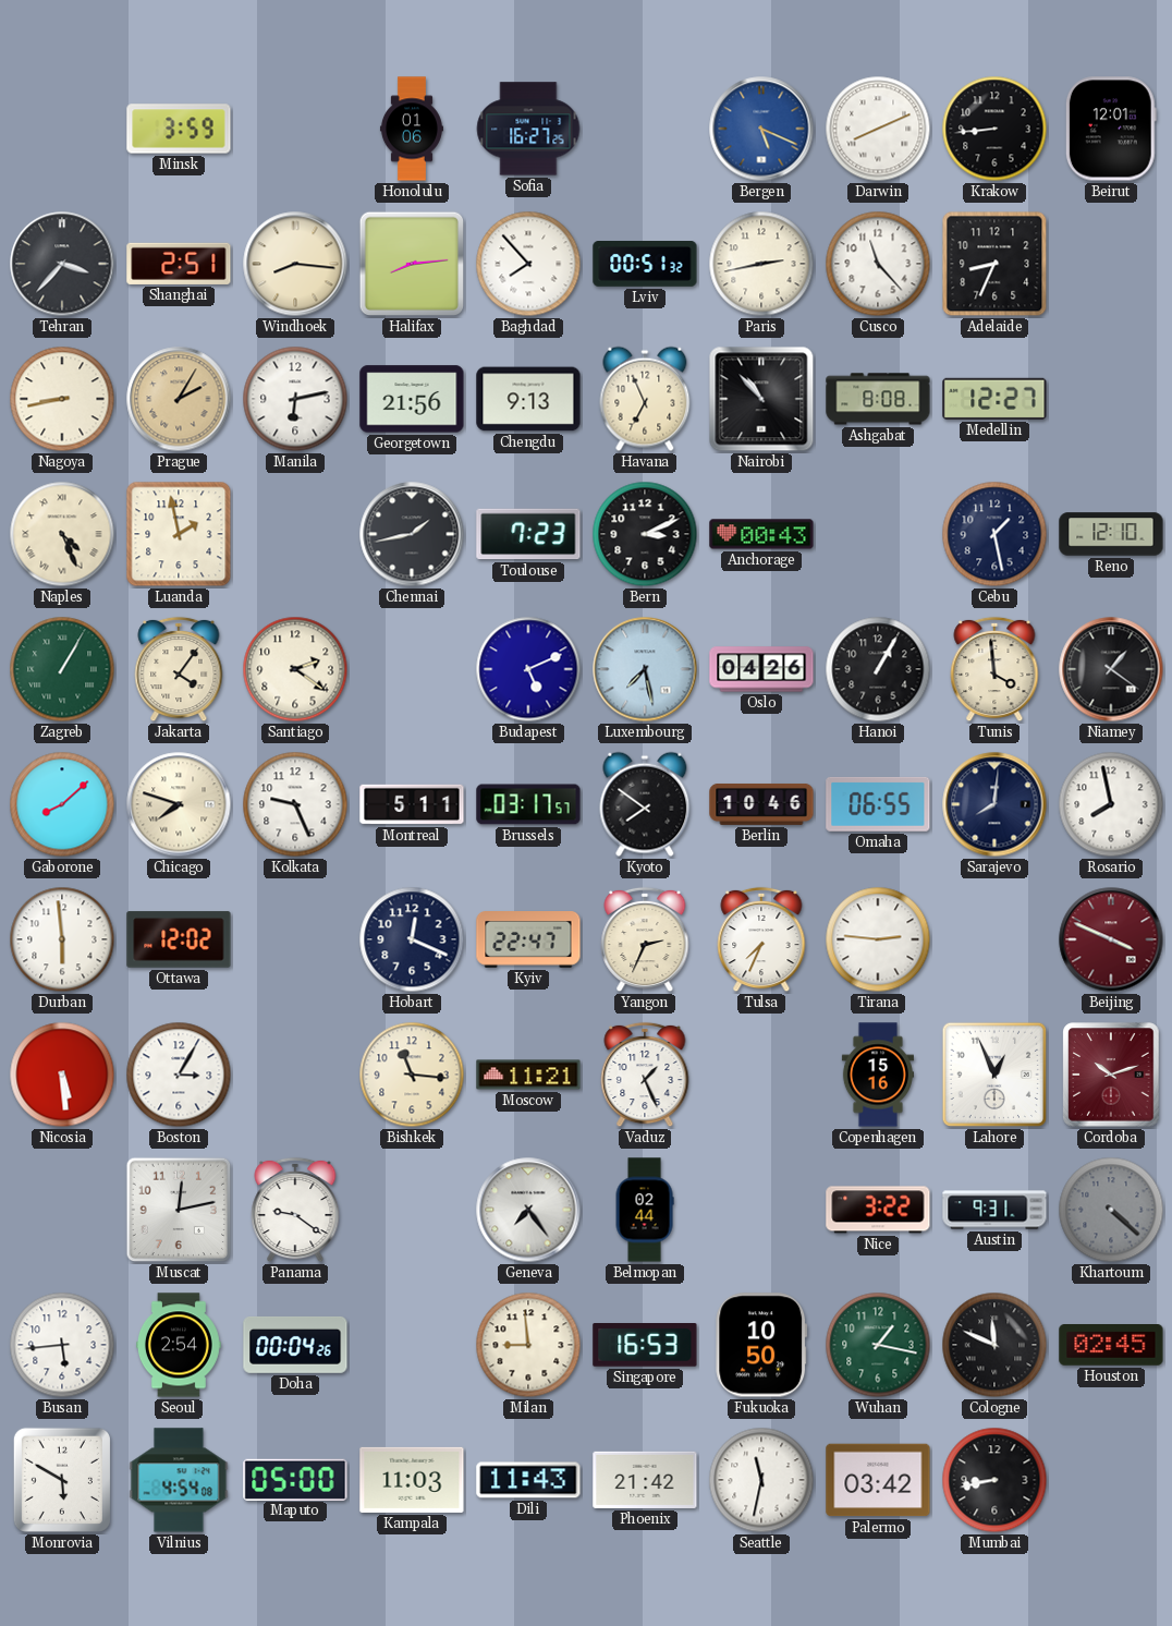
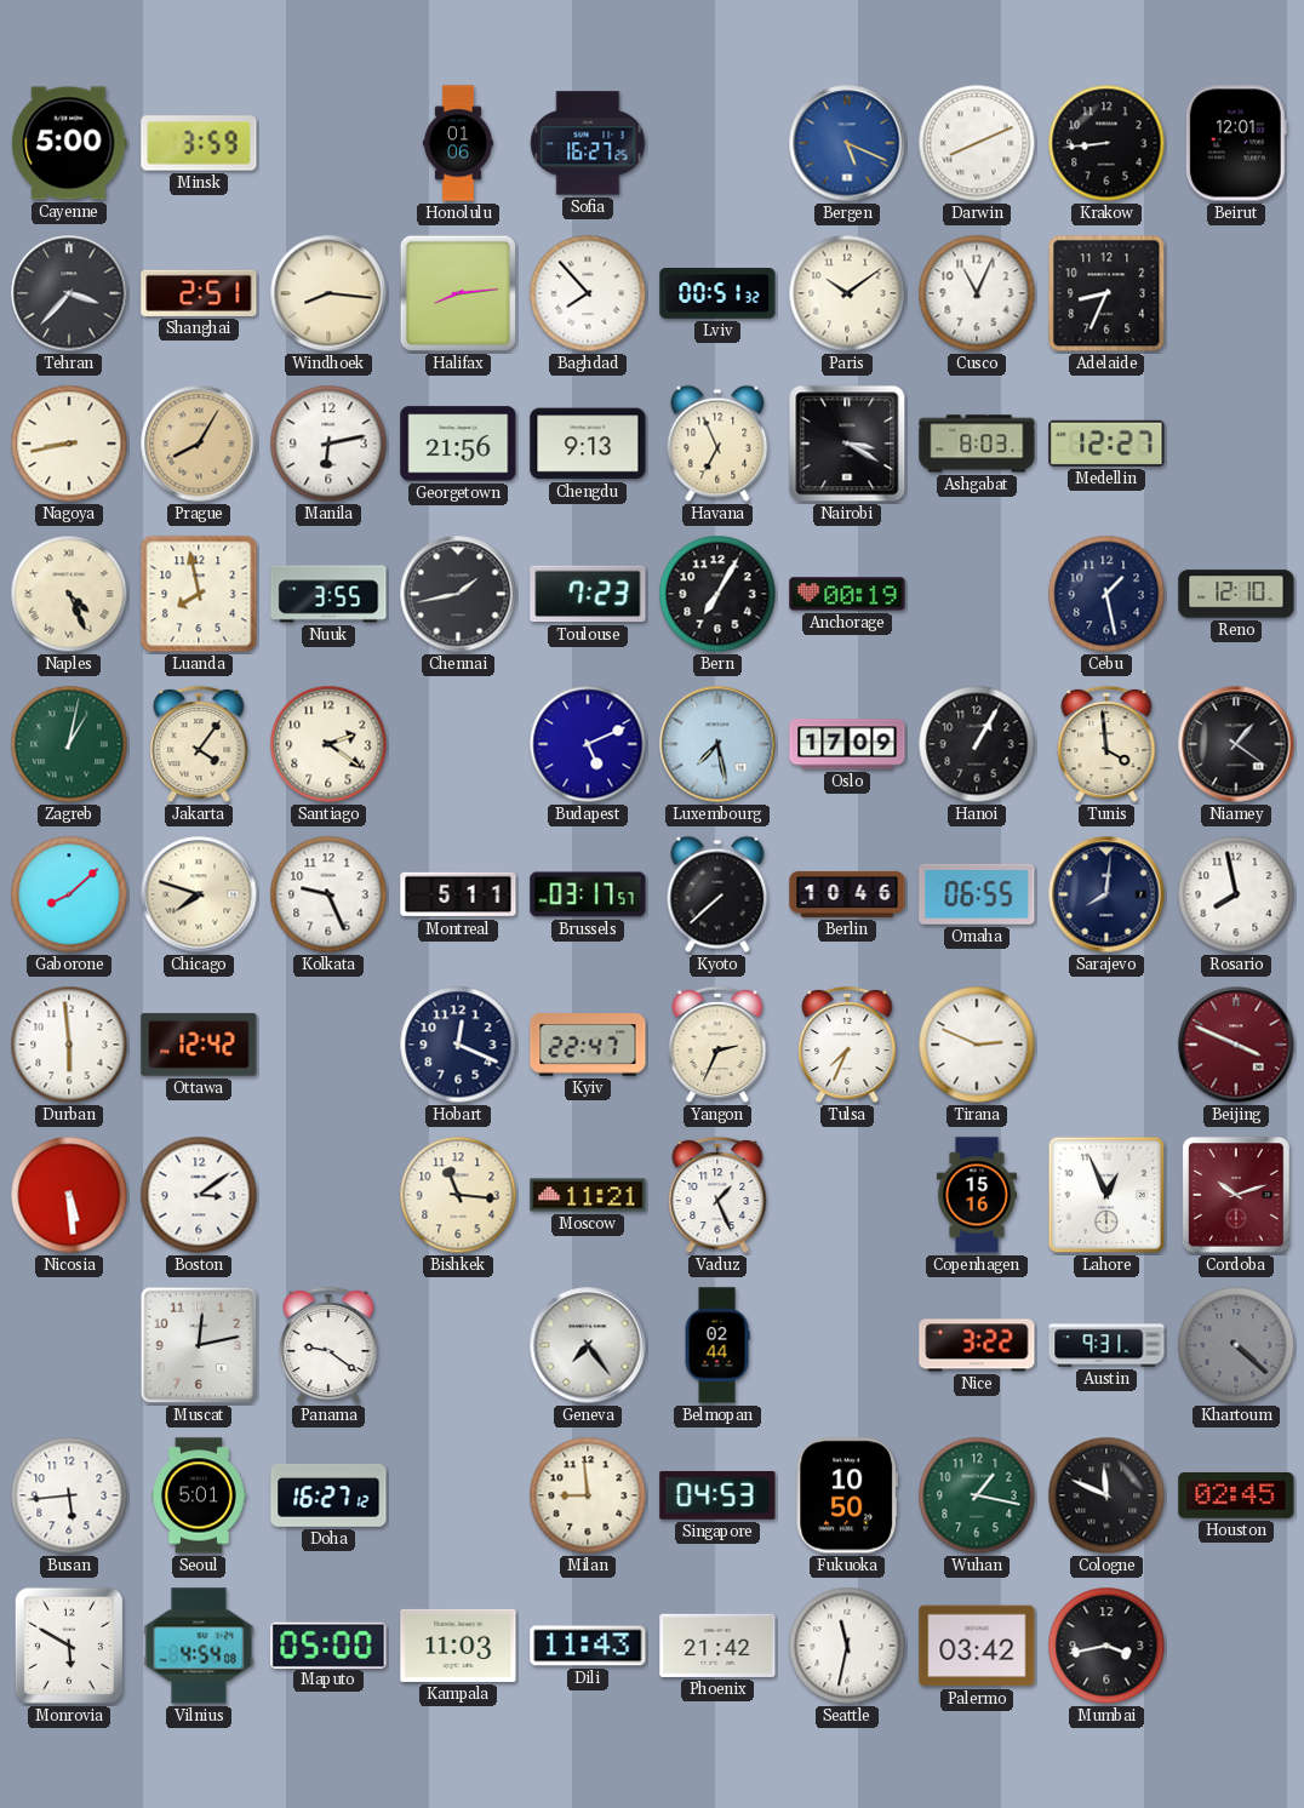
Cayenne: none -> 5:00 (69, 143)
Paris: 2:43 -> 10:09 (847, 293)
Cusco: 11:23 -> 11:04 (977, 293)
Prague: 2:05 -> 8:05 (199, 444)
Nairobi: 10:53 -> 3:20 (847, 444)
Ashgabat: 8:08 -> 8:03 (977, 444)
Luanda: 1:58 -> 7:58 (199, 594)
Nuuk: none -> 3:55 (328, 594)
Bern: 3:11 -> 7:05 (717, 594)
Anchorage: 00:43 -> 00:19 (847, 594)
Zagreb: 1:05 -> 1:02 (69, 744)
Oslo: 04:26 -> 17:09 (847, 744)
Kyoto: 7:51 -> 7:38 (717, 894)
Ottawa: 12:02 -> 12:42 (199, 1045)
Tirana: 2:46 -> 2:49 (977, 1045)
Boston: 3:05 -> 3:09 (199, 1195)
Seoul: 2:54 -> 5:01 (200, 1495)
Doha: 00:04 -> 16:27 (328, 1495)
Singapore: 16:53 -> 04:53 (717, 1497)
Mumbai: 8:43 -> 3:43 (1106, 1646)
